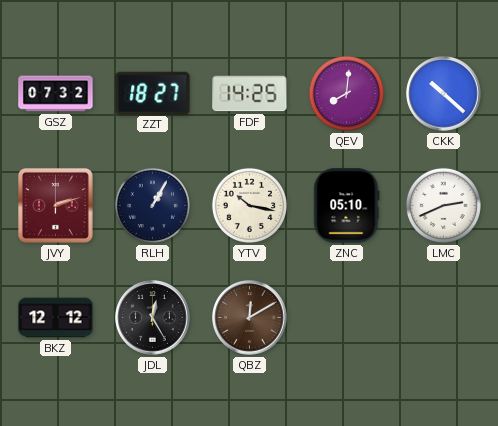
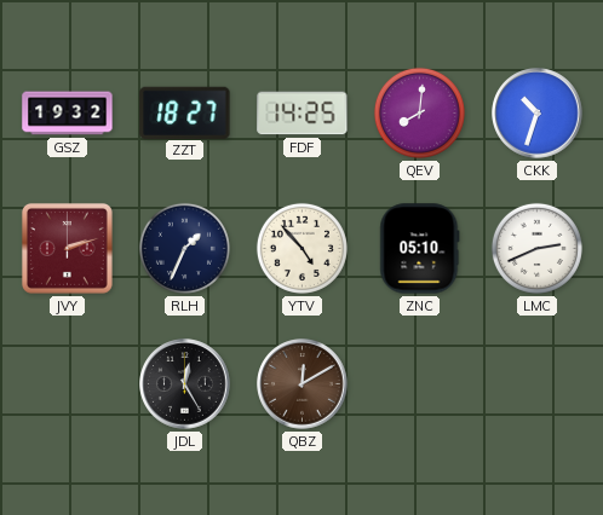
GSZ: 07:32 -> 19:32 (68, 114)
CKK: 10:22 -> 10:33 (538, 114)
RLH: 1:05 -> 1:34 (184, 248)
YTV: 10:17 -> 4:53 (301, 248)
BKZ: 12:12 -> none (56, 318)
